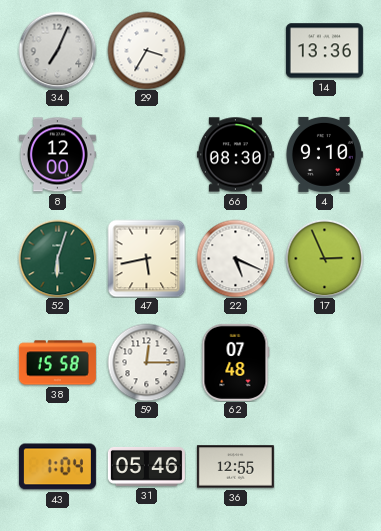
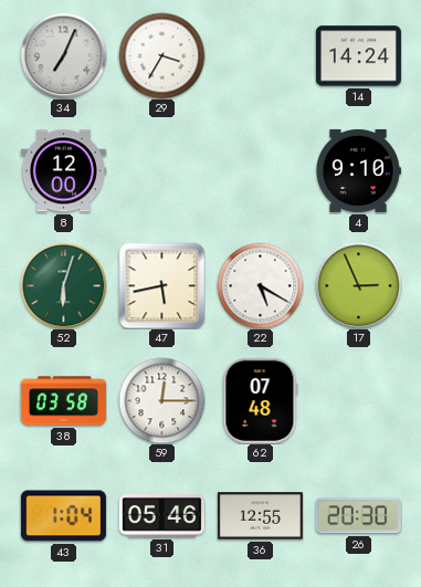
14: 13:36 -> 14:24 (358, 56)
66: 08:30 -> none (235, 155)
22: 5:19 -> 5:20 (260, 285)
38: 15:58 -> 03:58 (63, 401)
26: none -> 20:30 (358, 516)
